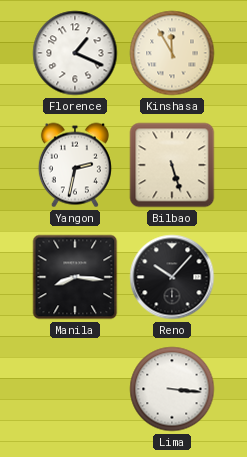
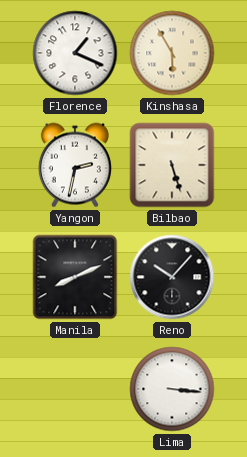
Kinshasa: 11:55 -> 5:55 (172, 53)
Manila: 8:16 -> 8:11 (75, 277)
